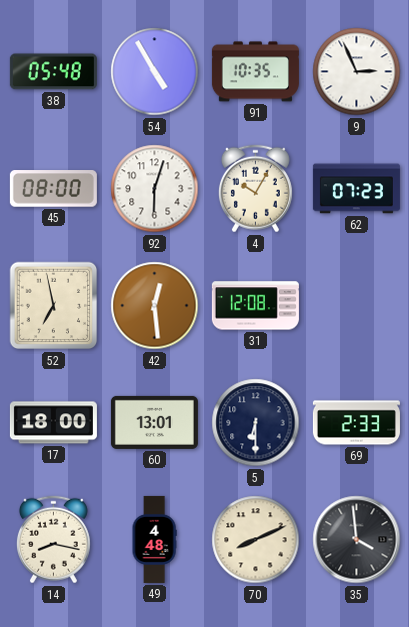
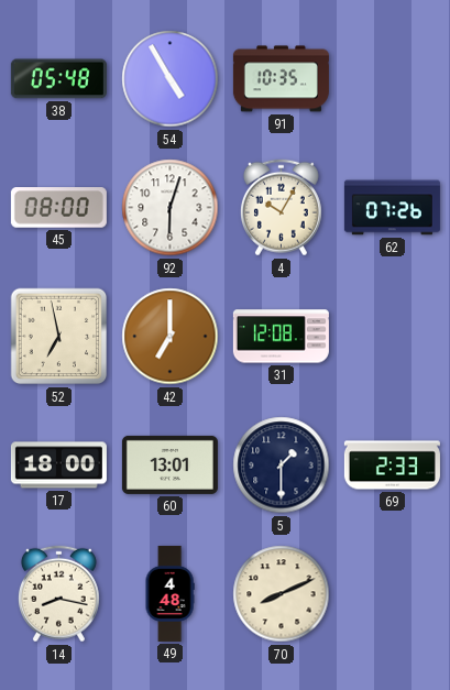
9: 2:56 -> none (357, 72)
62: 07:23 -> 07:26 (392, 208)
42: 12:29 -> 7:00 (171, 337)
5: 6:30 -> 1:30 (282, 466)
35: 3:59 -> none (357, 540)
